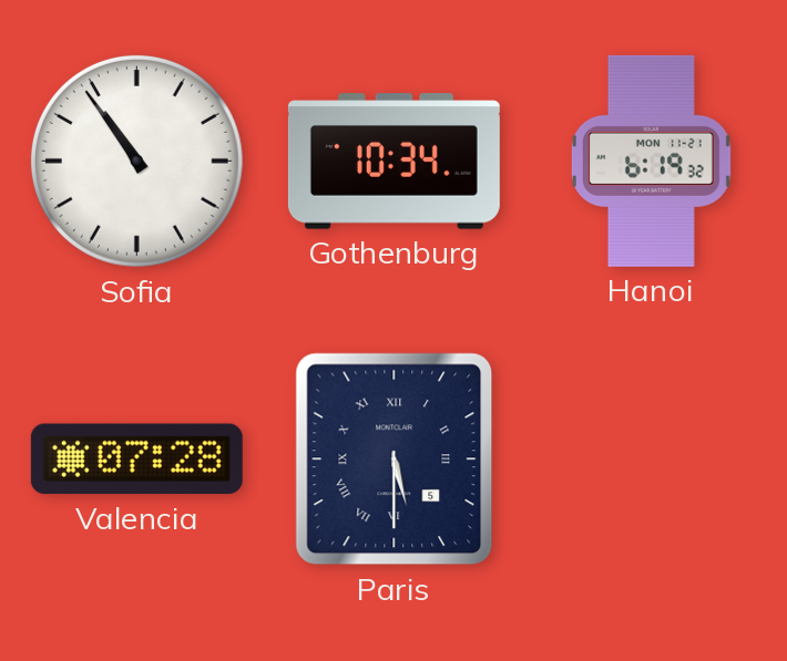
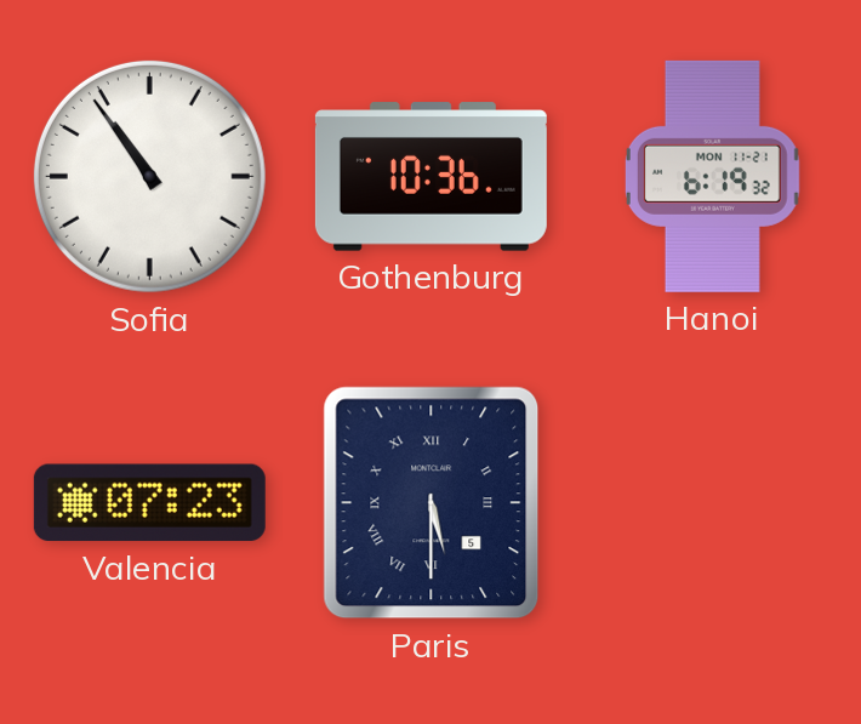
Gothenburg: 10:34 -> 10:36 (430, 177)
Valencia: 07:28 -> 07:23 (149, 503)
